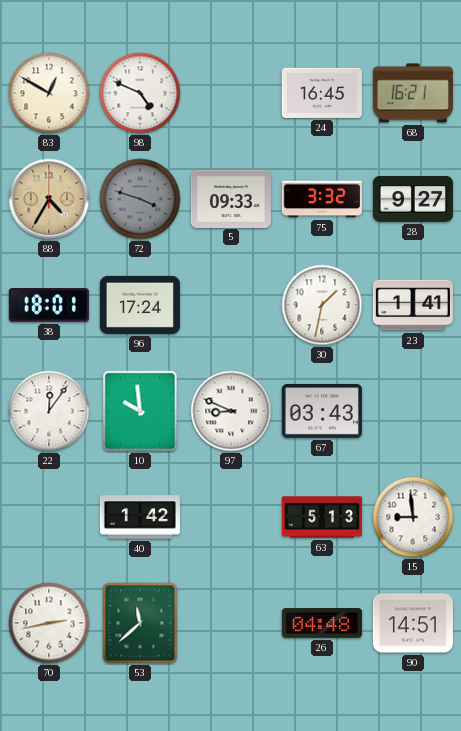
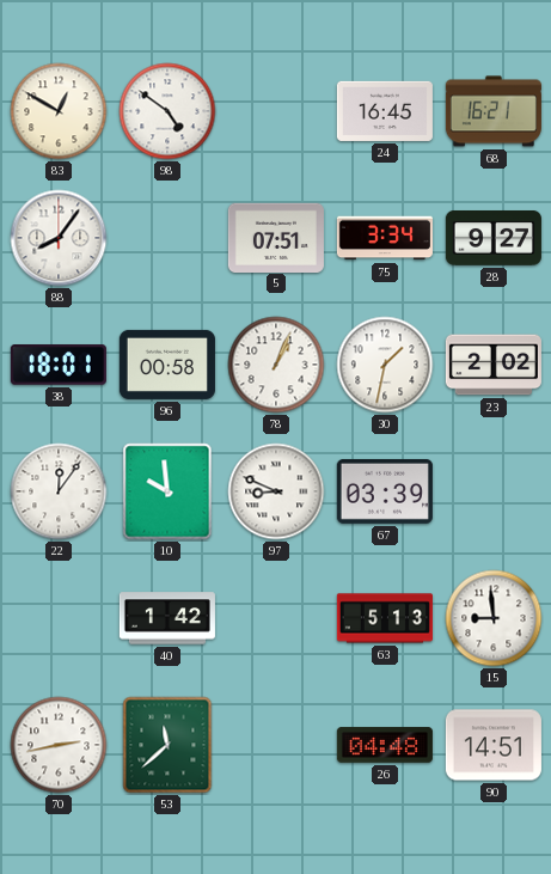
98: 4:49 -> 4:51 (167, 111)
88: 4:35 -> 8:06 (59, 238)
88 dial: champagne -> white (59, 238)
72: 3:48 -> none (140, 199)
5: 09:33 -> 07:51 (276, 237)
75: 3:32 -> 3:34 (385, 238)
96: 17:24 -> 00:58 (167, 365)
78: none -> 1:04 (276, 365)
23: 1:41 -> 2:02 (494, 365)
67: 03:43 -> 03:39 (385, 491)
